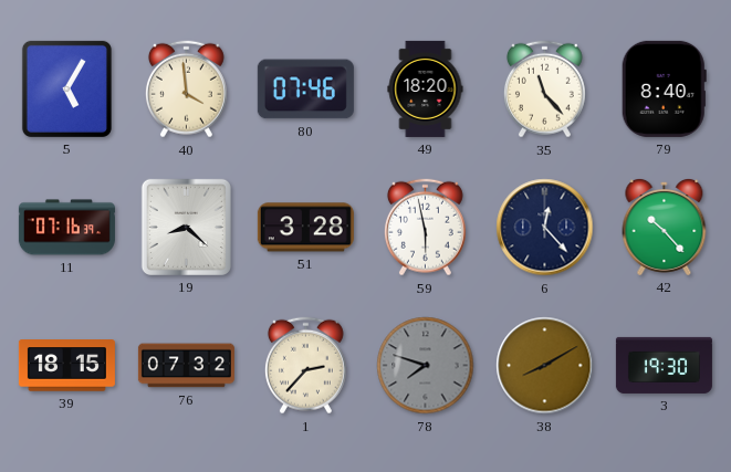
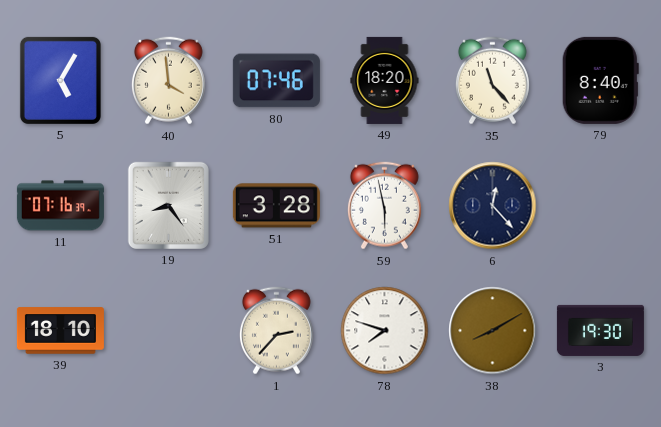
19: 8:22 -> 8:24 (168, 205)
42: 10:23 -> none (665, 227)
39: 18:15 -> 18:10 (60, 331)
76: 07:32 -> none (186, 366)
78 dial: grey -> white (385, 331)
